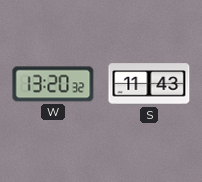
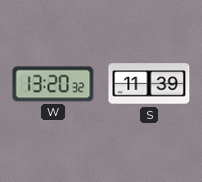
S: 11:43 -> 11:39 (149, 84)
